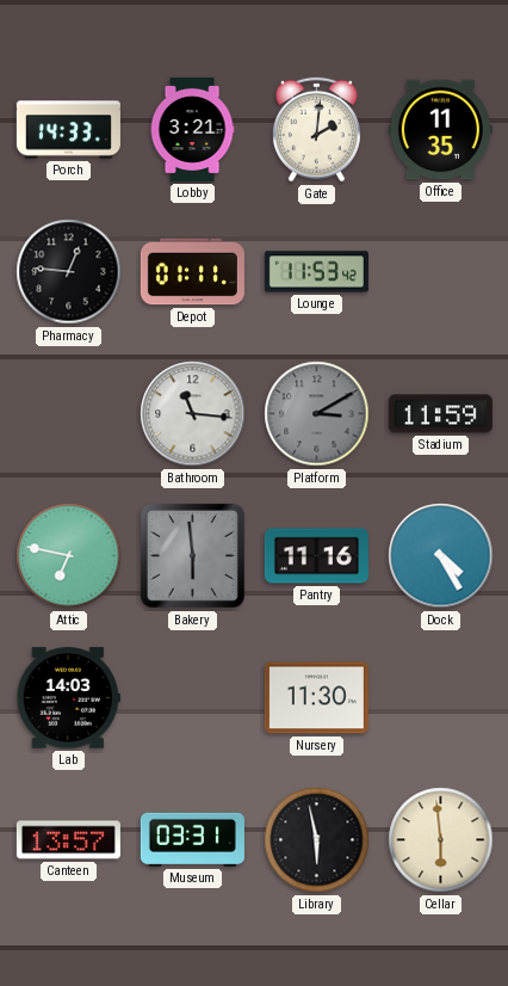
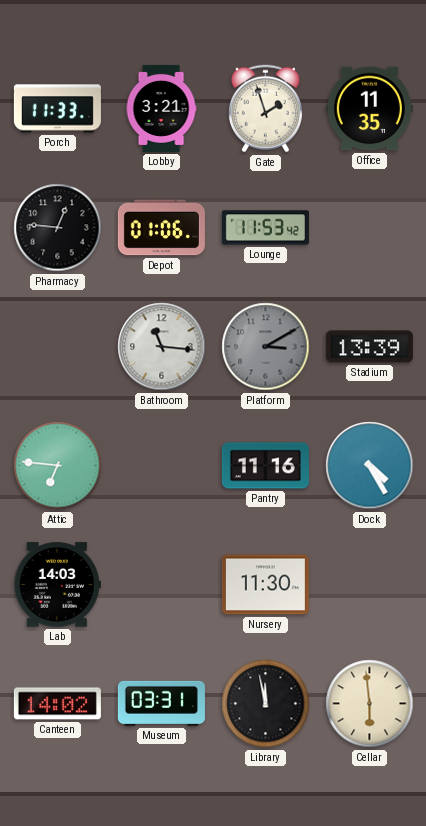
Porch: 14:33 -> 11:33 (57, 109)
Gate: 2:01 -> 1:57 (265, 109)
Depot: 01:11 -> 01:06 (161, 228)
Stadium: 11:59 -> 13:39 (369, 347)
Attic: 6:47 -> 6:46 (58, 466)
Bakery: 5:59 -> none (192, 555)
Canteen: 13:57 -> 14:02 (57, 704)
Library: 5:58 -> 11:58 (266, 704)
